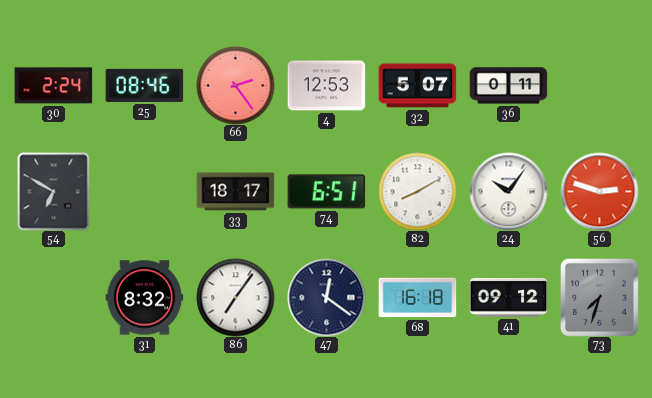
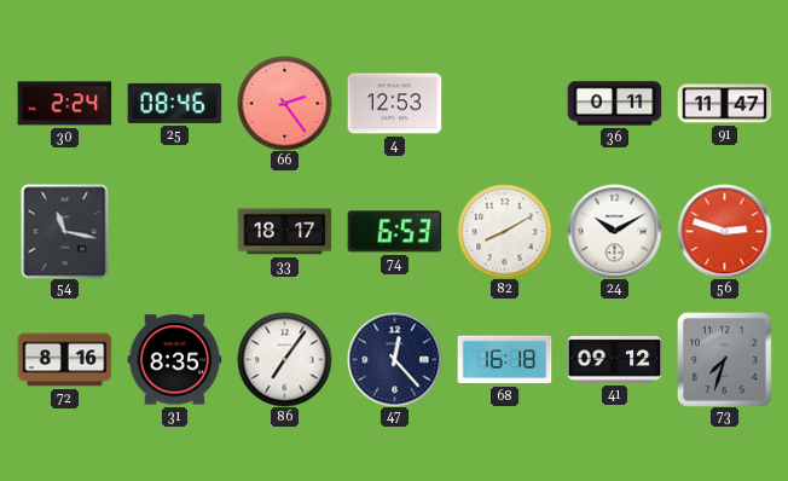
32: 5:07 -> none (417, 86)
91: none -> 11:47 (724, 104)
54: 6:50 -> 11:17 (65, 231)
74: 6:51 -> 6:53 (394, 232)
24: 10:06 -> 10:10 (614, 231)
72: none -> 8:16 (64, 360)
31: 8:32 -> 8:35 (174, 360)
47: 12:21 -> 12:23 (394, 359)
